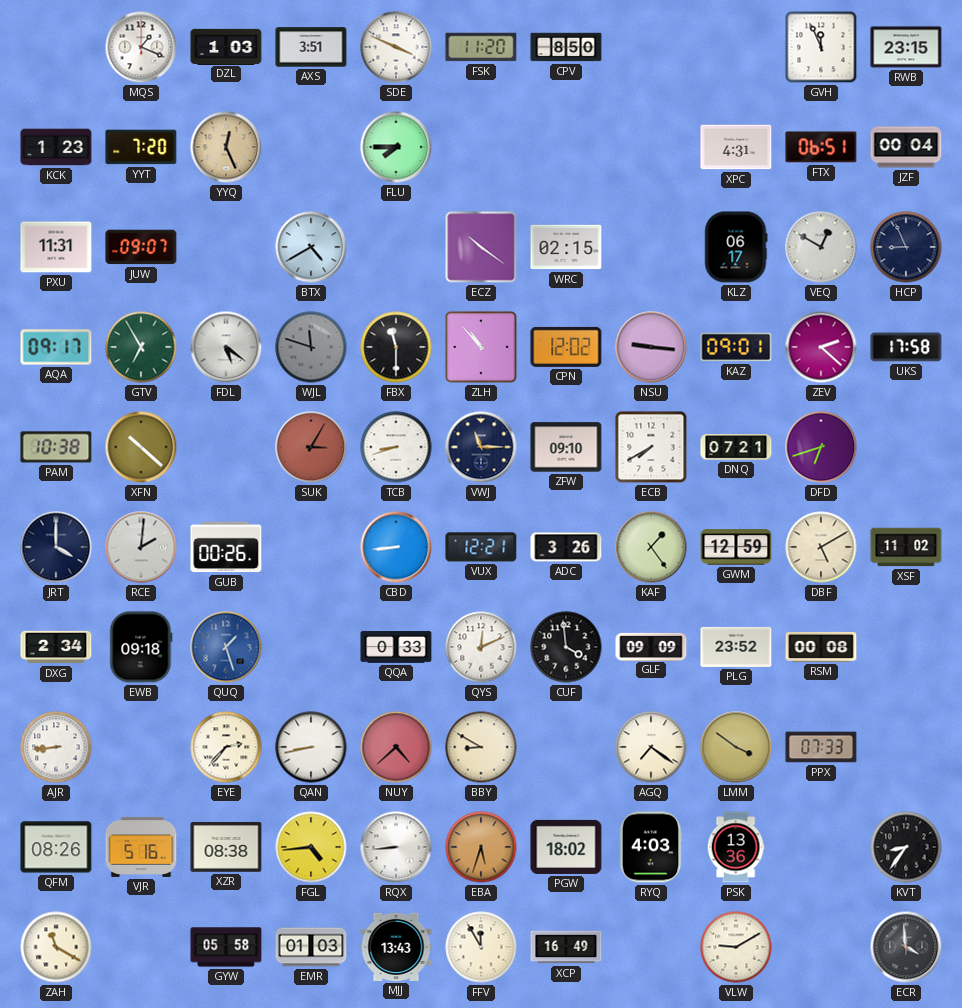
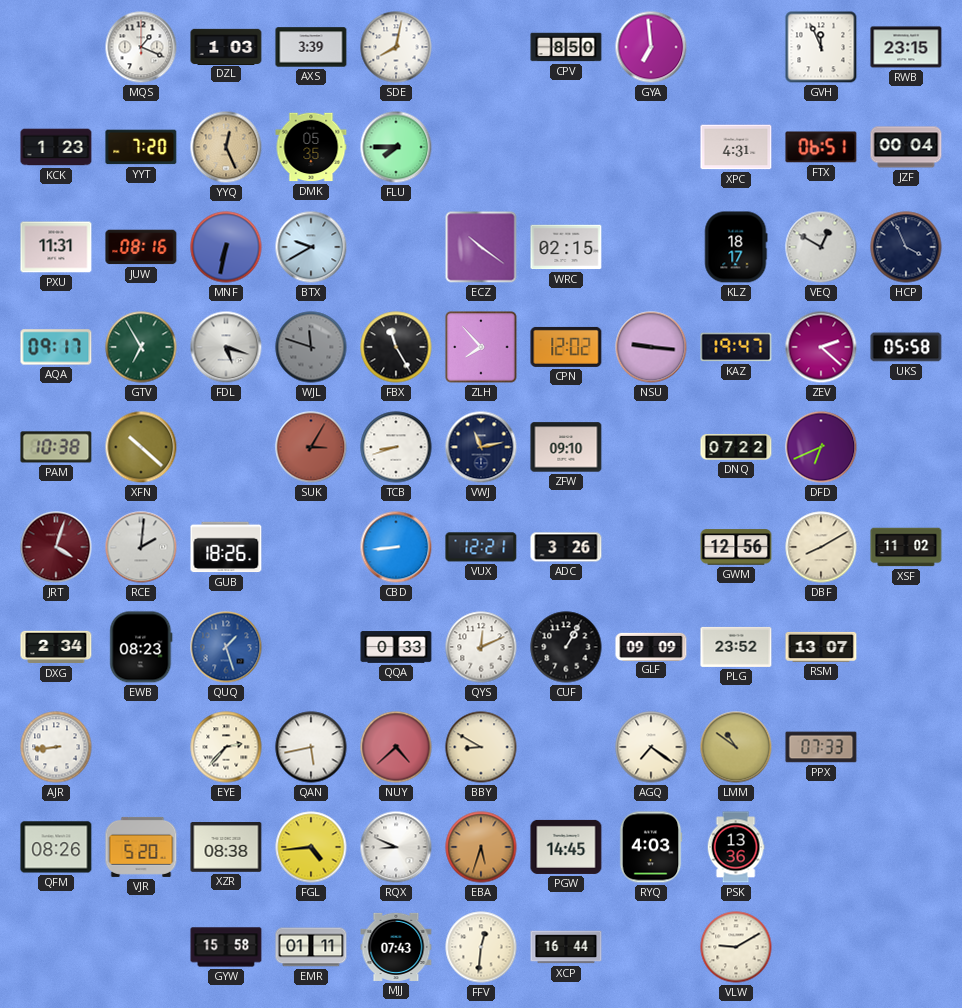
AXS: 3:51 -> 3:39 (311, 47)
SDE: 3:49 -> 8:02 (396, 47)
FSK: 11:20 -> none (481, 47)
GYA: none -> 6:59 (651, 47)
DMK: none -> 05:35 (311, 147)
JUW: 09:07 -> 08:16 (141, 247)
MNF: none -> 6:32 (226, 247)
BTX: 4:40 -> 9:40 (311, 247)
KLZ: 06:17 -> 18:17 (736, 247)
HCP: 8:56 -> 3:56 (906, 247)
FDL: 5:21 -> 5:18 (226, 347)
FBX: 11:30 -> 11:25 (396, 347)
ZLH: 10:53 -> 7:53 (481, 347)
KAZ: 09:01 -> 19:47 (736, 347)
UKS: 17:58 -> 05:58 (906, 347)
VWJ: 11:15 -> 11:13 (481, 447)
ECB: 7:40 -> none (651, 447)
DNQ: 07:21 -> 07:22 (736, 447)
DFD: 6:42 -> 6:41 (821, 447)
JRT: 4:00 -> 4:03 (56, 547)
JRT dial: navy -> burgundy (56, 547)
GUB: 00:26 -> 18:26 (226, 547)
KAF: 1:24 -> none (651, 547)
GWM: 12:59 -> 12:56 (736, 547)
DBF: 5:10 -> 8:10 (821, 547)
EWB: 09:18 -> 08:23 (141, 647)
CUF: 3:59 -> 1:05 (566, 647)
RSM: 00:08 -> 13:07 (821, 647)
QAN: 8:43 -> 5:43 (311, 747)
LMM: 3:51 -> 10:51 (736, 747)
VJR: 5:16 -> 5:20 (141, 847)
RQX: 8:44 -> 8:49 (396, 847)
PGW: 18:02 -> 14:45 (566, 847)
KVT: 8:36 -> none (906, 847)
ZAH: 11:20 -> none (56, 947)
GYW: 05:58 -> 15:58 (226, 947)
EMR: 01:03 -> 01:11 (311, 947)
MJJ: 13:43 -> 07:43 (396, 947)
FFV: 11:55 -> 12:31 (481, 947)
XCP: 16:49 -> 16:44 (566, 947)
ECR: 3:59 -> none (906, 947)
